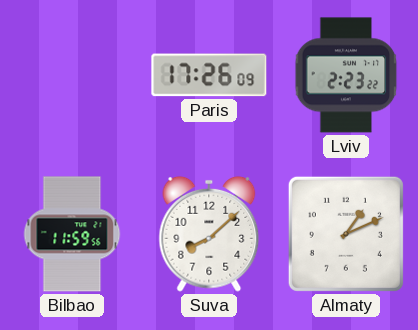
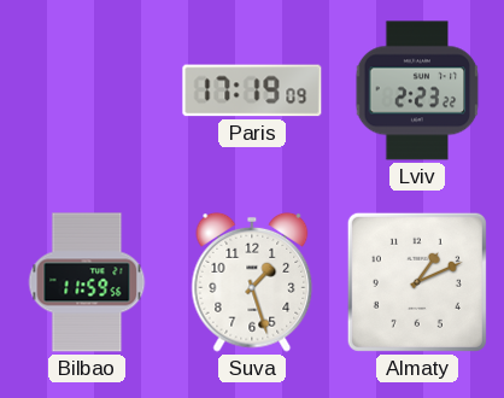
Paris: 17:26 -> 17:19 (252, 90)
Suva: 8:08 -> 1:27 (252, 282)
